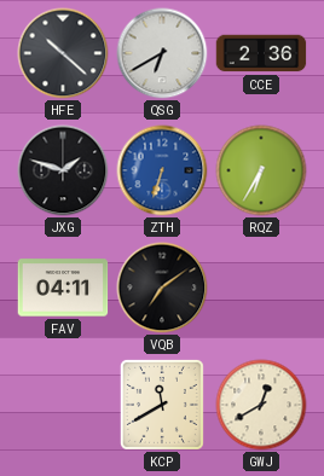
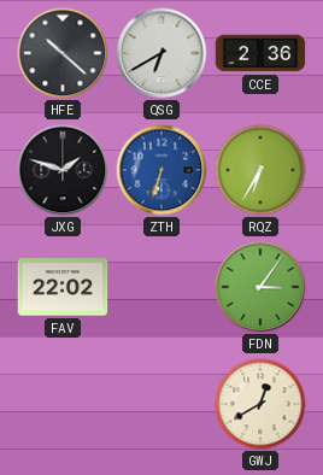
FAV: 04:11 -> 22:02 (63, 287)
VQB: 7:09 -> none (162, 288)
FDN: none -> 3:06 (260, 287)
KCP: 11:40 -> none (162, 405)
